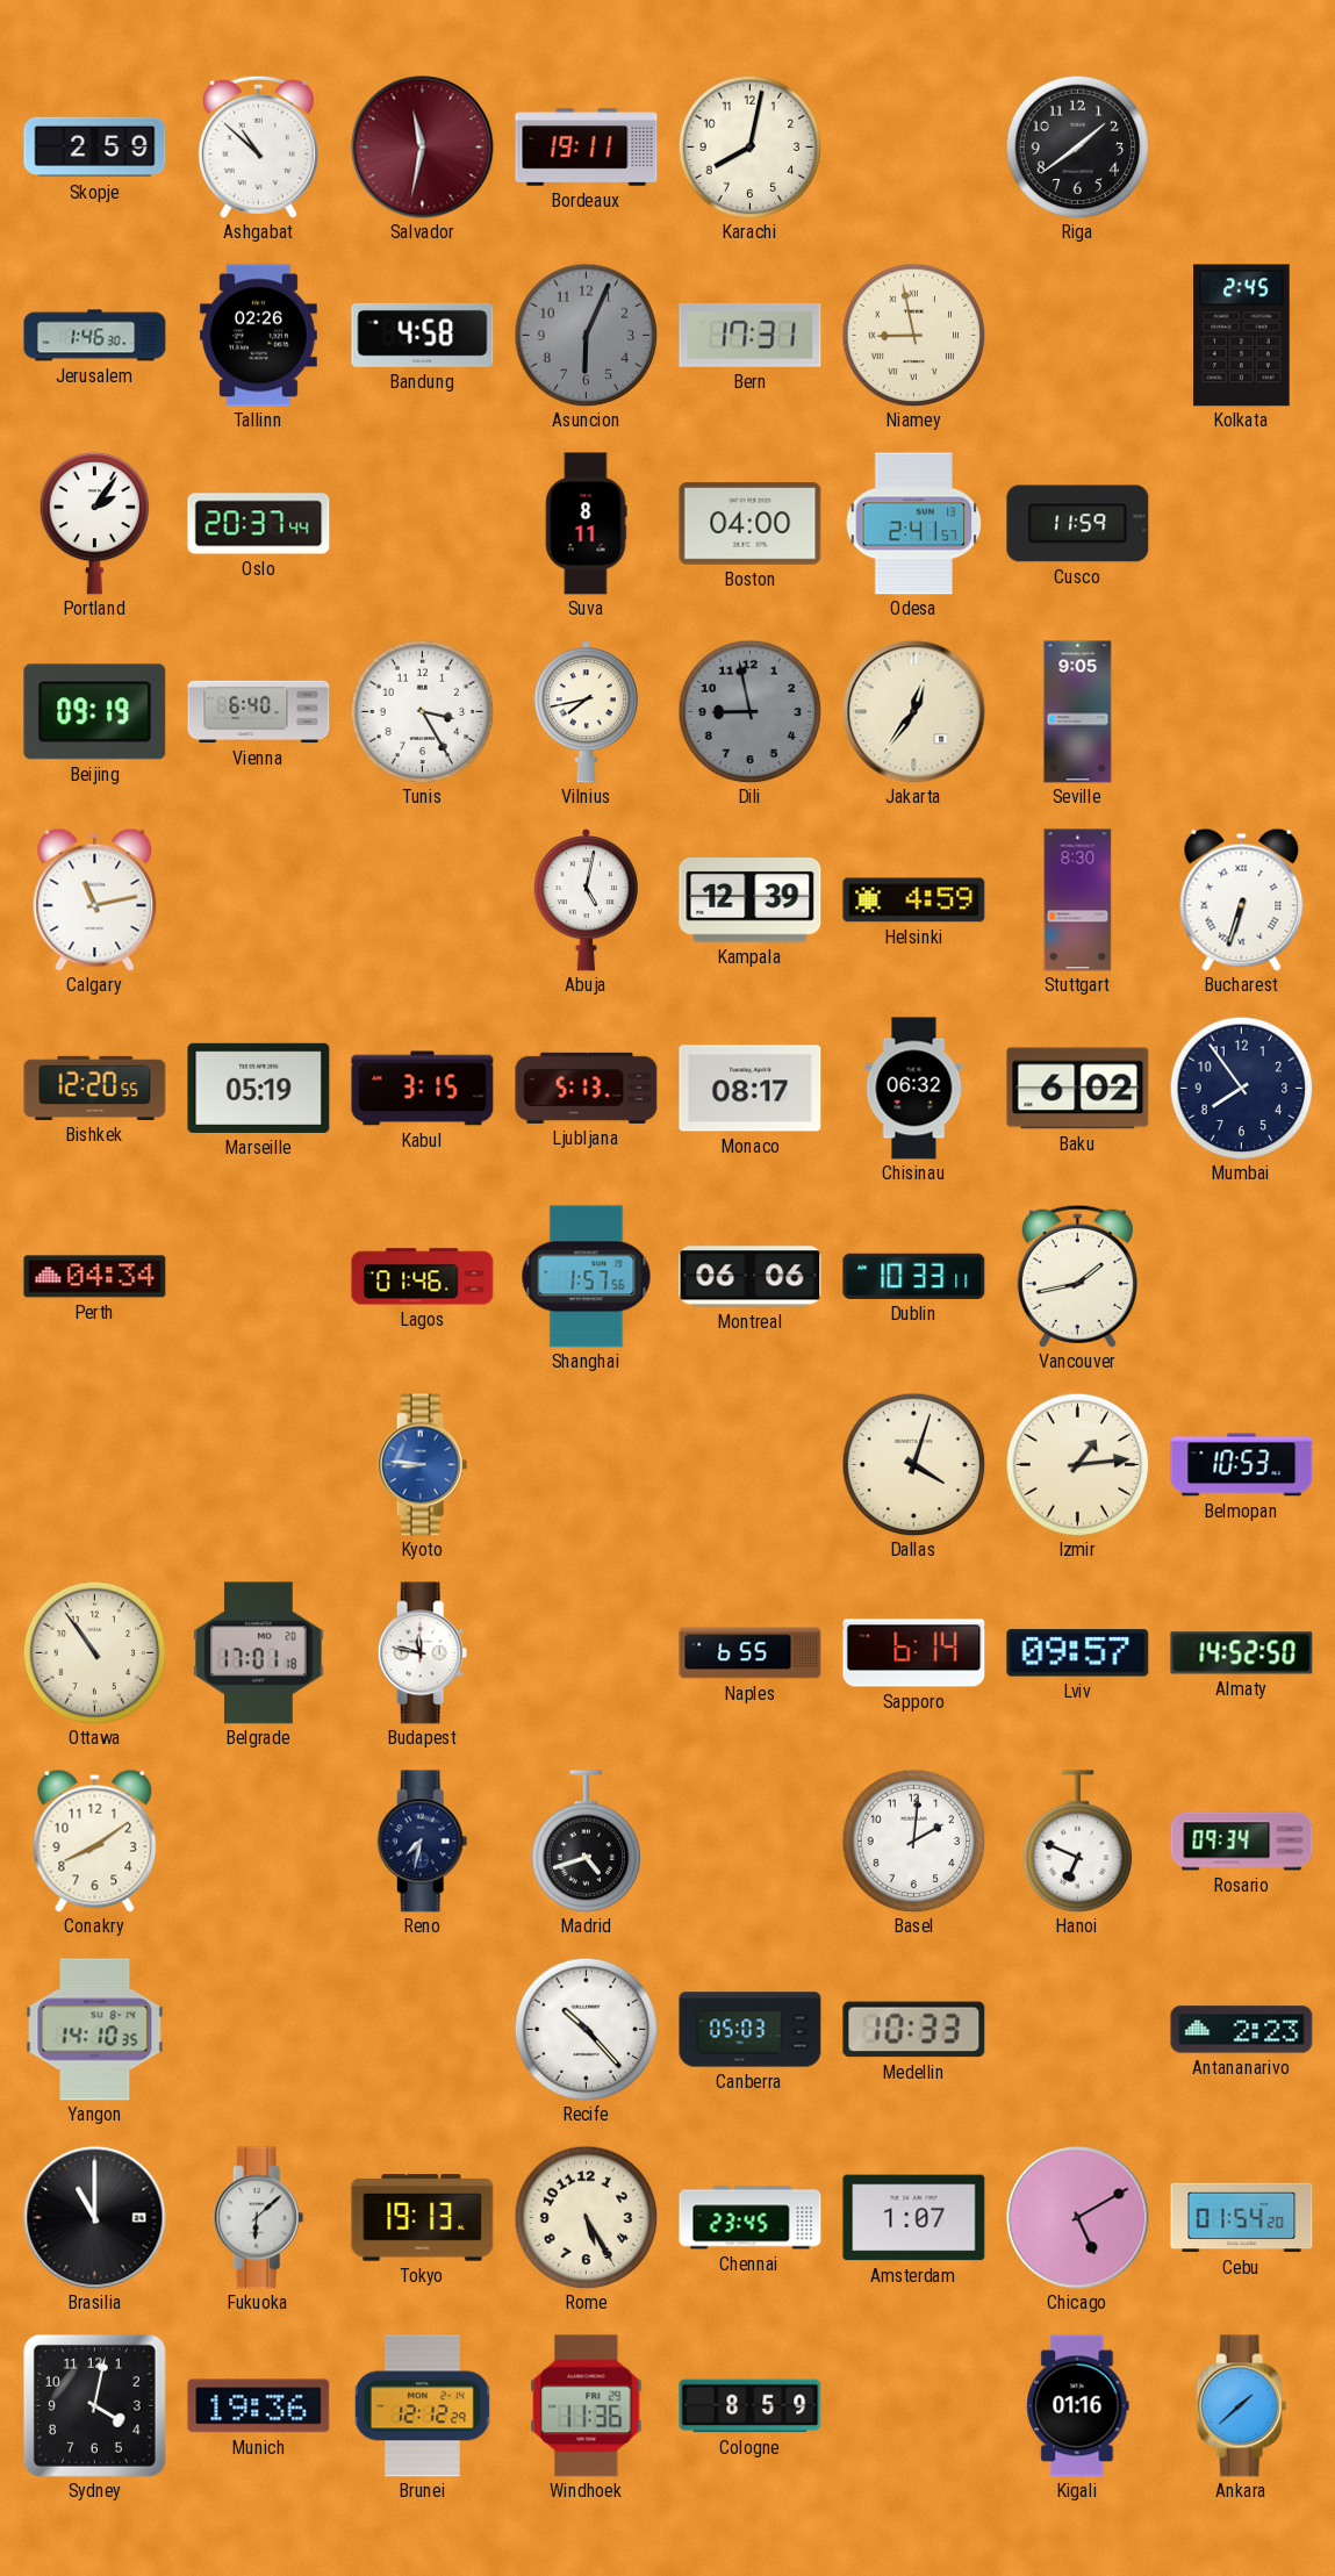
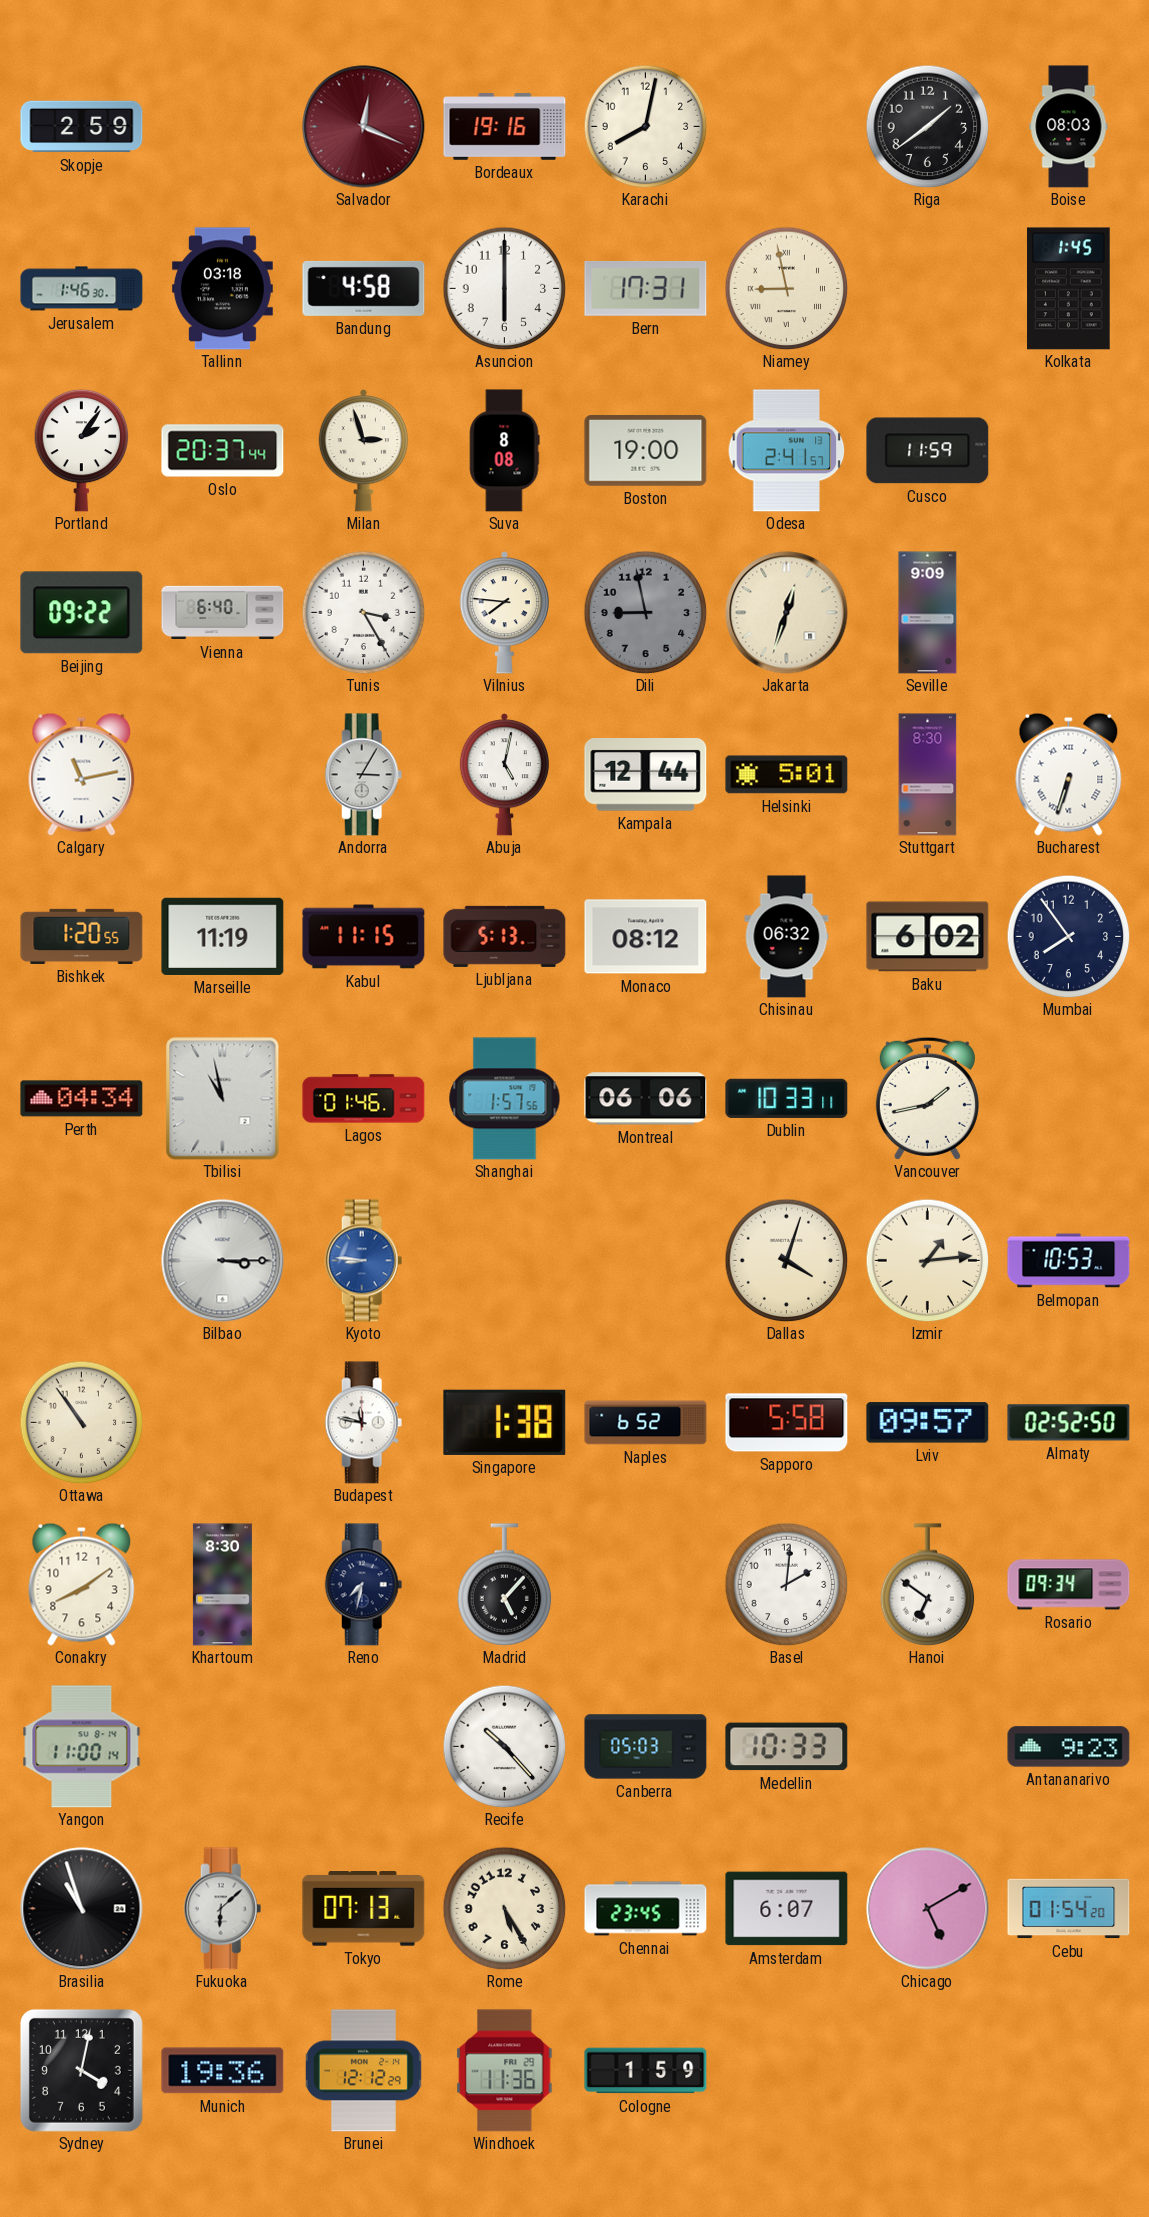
Ashgabat: 10:52 -> none (258, 146)
Salvador: 11:32 -> 12:19 (364, 127)
Bordeaux: 19:11 -> 19:16 (505, 127)
Boise: none -> 08:03 (1069, 127)
Tallinn: 02:26 -> 03:18 (222, 289)
Asuncion: 6:04 -> 6:00 (504, 288)
Asuncion dial: grey -> white (504, 288)
Kolkata: 2:45 -> 1:45 (1069, 289)
Milan: none -> 2:57 (363, 451)
Suva: 8:11 -> 8:08 (504, 451)
Boston: 04:00 -> 19:00 (646, 450)
Beijing: 09:19 -> 09:22 (82, 613)
Vilnius: 7:43 -> 7:46 (504, 613)
Jakarta: 12:36 -> 12:33 (787, 613)
Seville: 9:05 -> 9:09 (928, 613)
Andorra: none -> 3:05 (364, 775)
Kampala: 12:39 -> 12:44 (646, 775)
Helsinki: 4:59 -> 5:01 (787, 775)
Bishkek: 12:20 -> 1:20 (82, 936)
Marseille: 05:19 -> 11:19 (223, 936)
Kabul: 3:15 -> 11:15 (364, 937)
Monaco: 08:17 -> 08:12 (646, 937)
Tbilisi: none -> 10:58 (223, 1099)
Bilbao: none -> 3:15 (223, 1261)
Belgrade: 17:01 -> none (259, 1653)
Singapore: none -> 1:38 (505, 1422)
Naples: 6:55 -> 6:52 (646, 1423)
Sapporo: 6:14 -> 5:58 (787, 1423)
Almaty: 14:52 -> 02:52 (1069, 1423)
Khartoum: none -> 8:30 (222, 1585)
Madrid: 4:42 -> 5:07 (505, 1585)
Hanoi: 6:49 -> 6:51 (928, 1585)
Yangon: 14:10 -> 11:00 (82, 1747)
Antananarivo: 2:23 -> 9:23 (1069, 1747)
Brasilia: 11:00 -> 10:57 (82, 1909)
Tokyo: 19:13 -> 07:13 (364, 1909)
Amsterdam: 1:07 -> 6:07 (787, 1909)
Cologne: 8:59 -> 1:59 (646, 2071)
Kigali: 01:16 -> none (1078, 2406)
Ankara: 1:38 -> none (1242, 2406)
